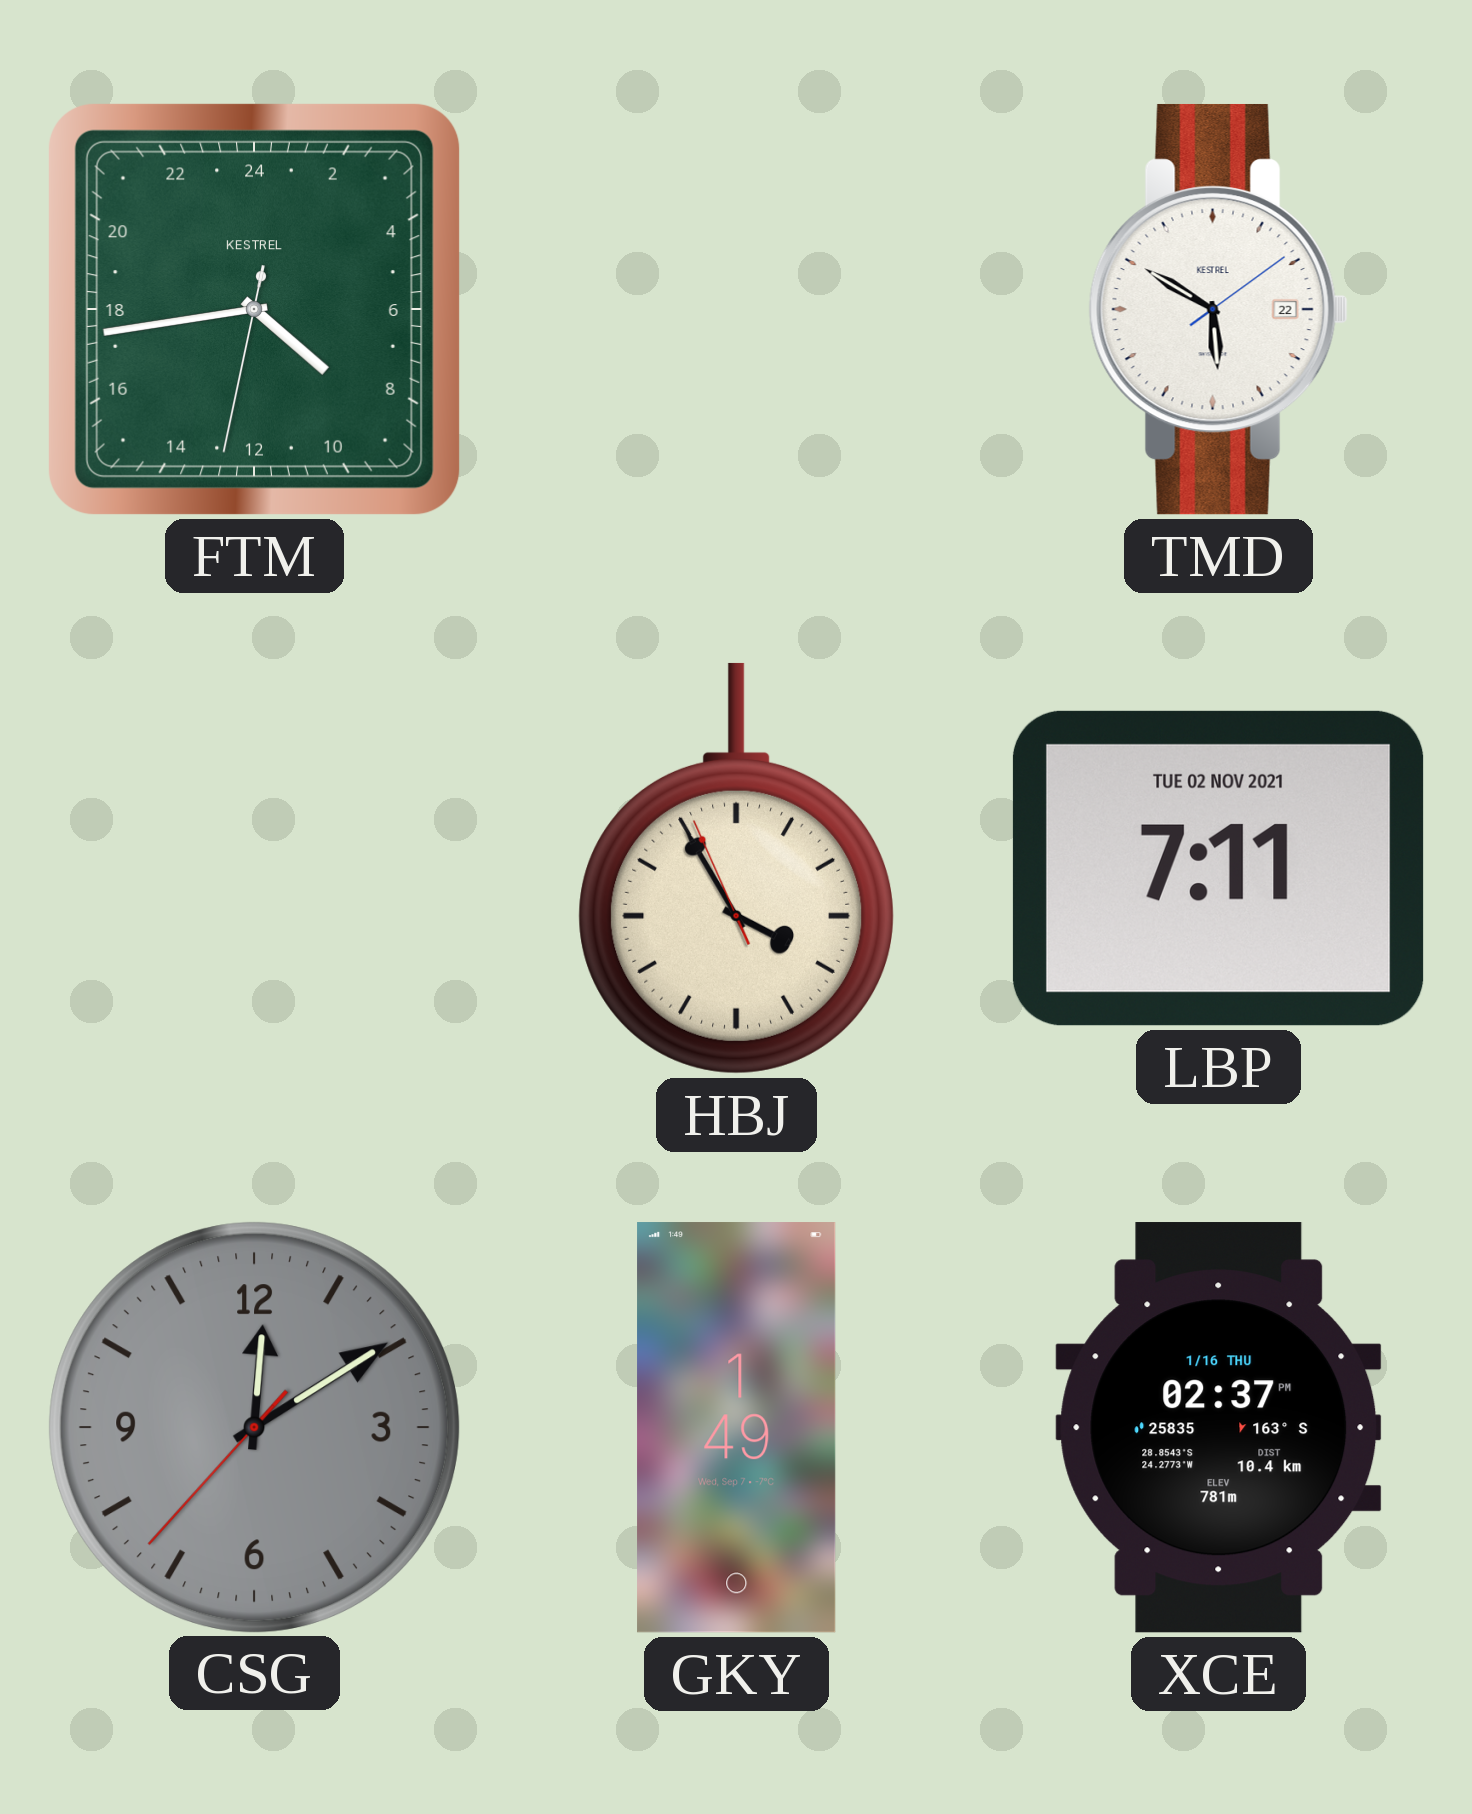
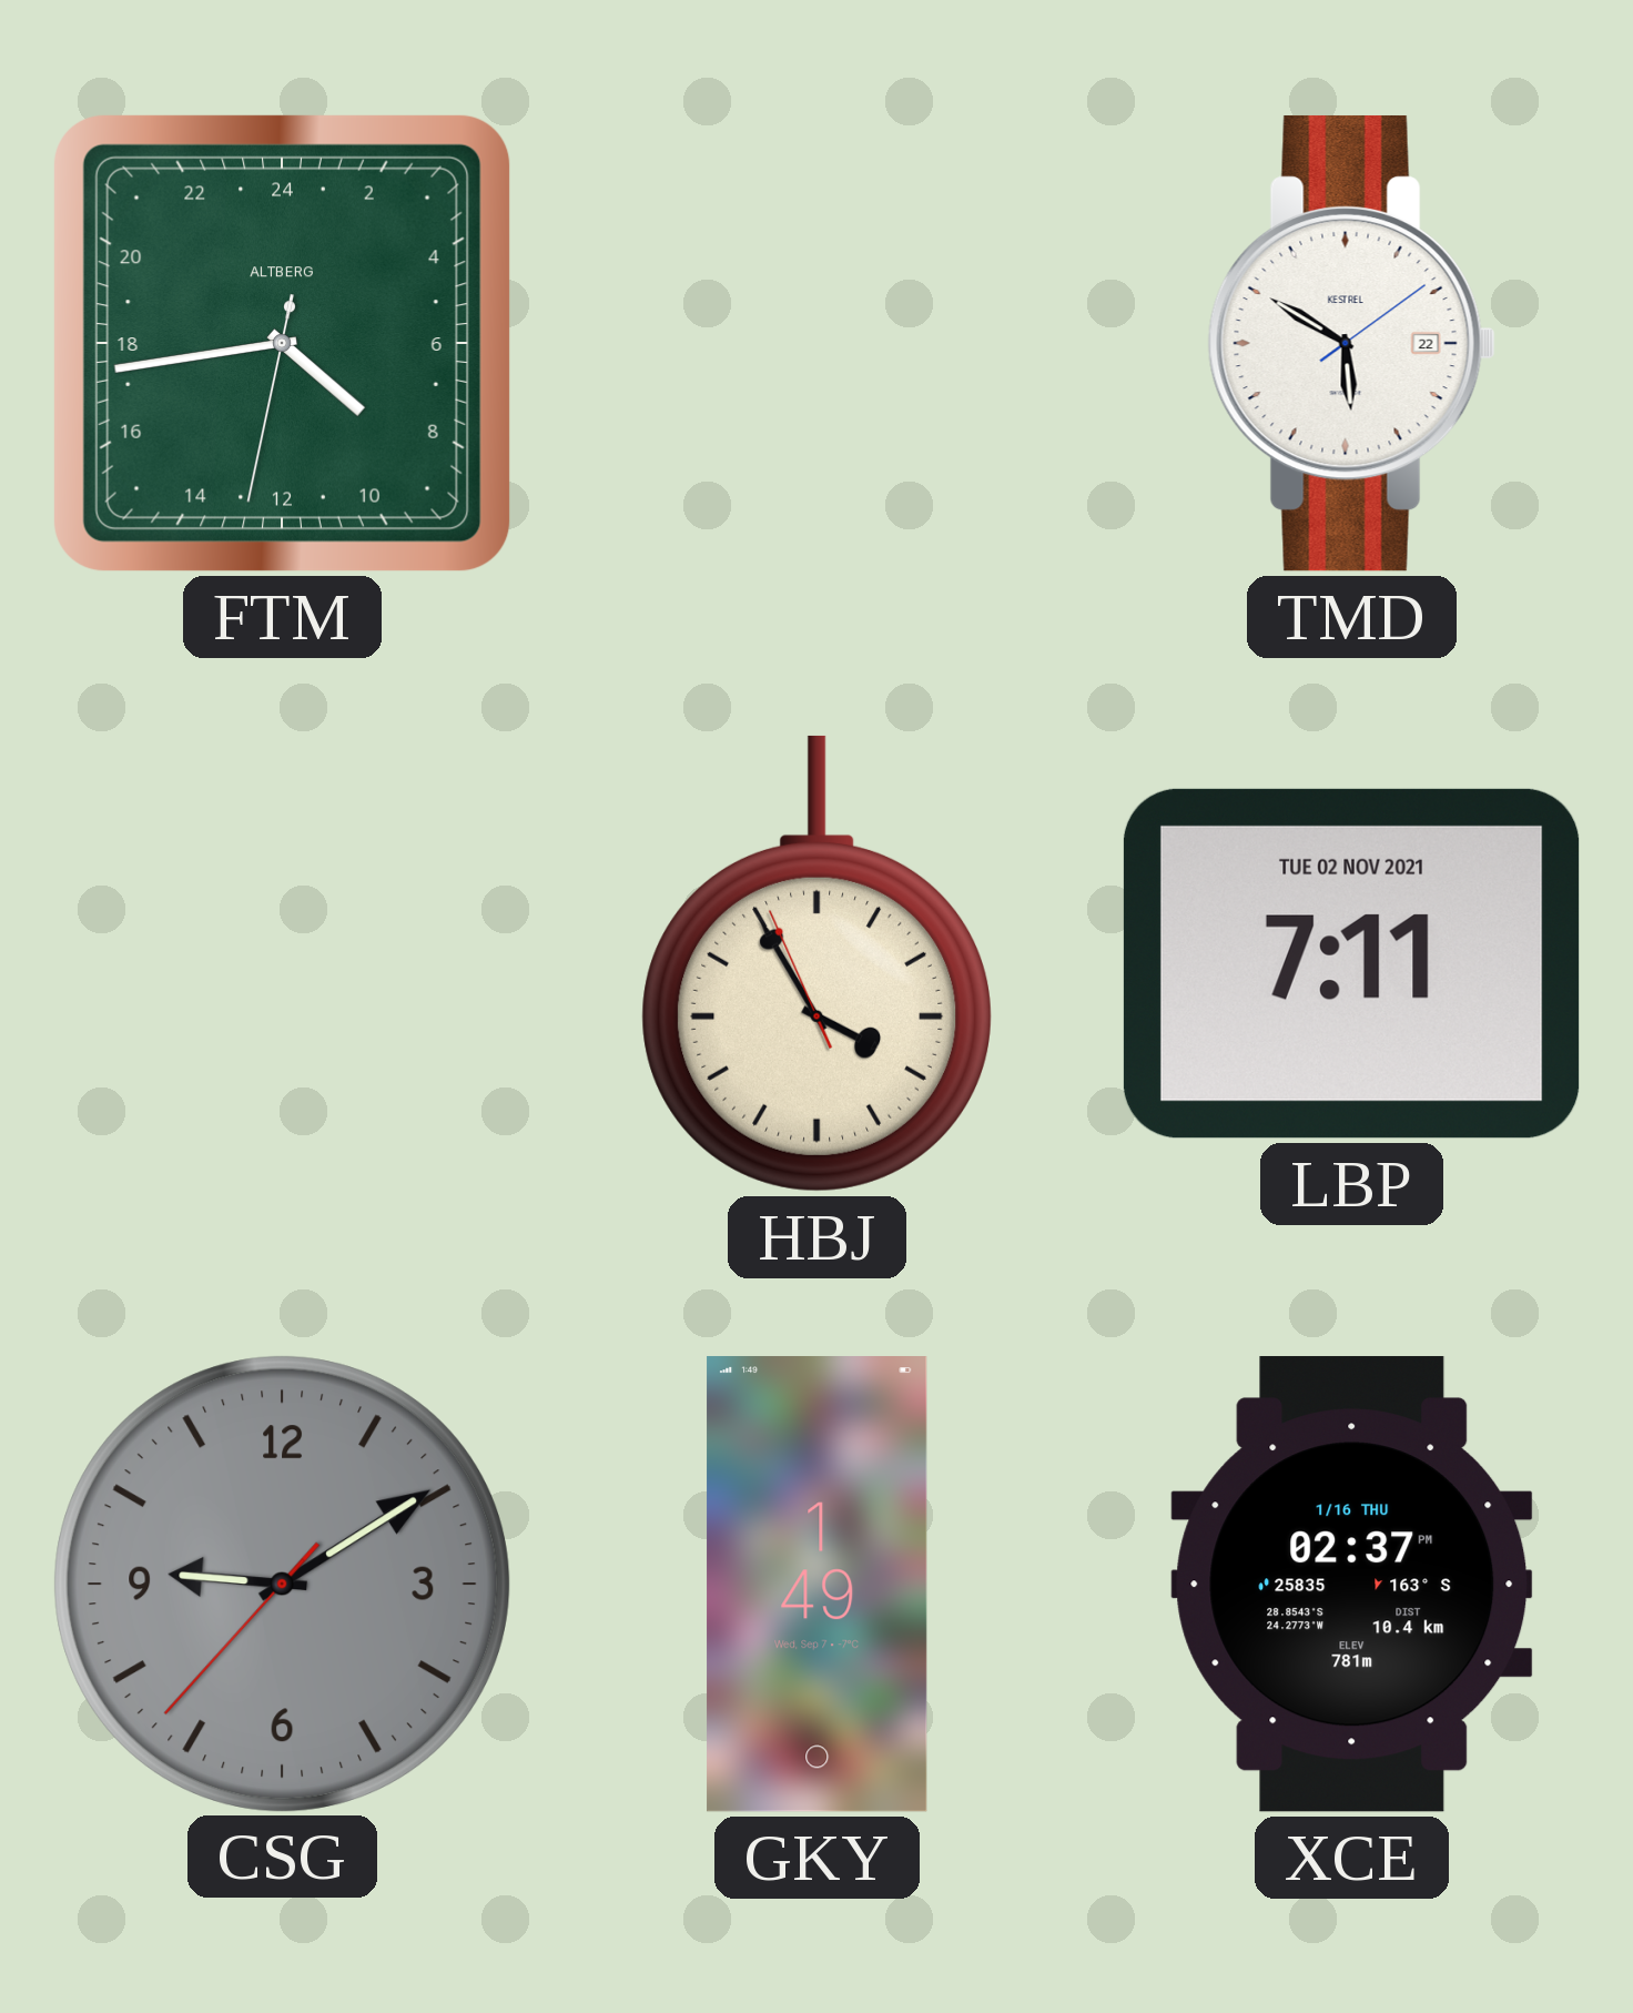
FTM brand: KESTREL -> ALTBERG (282, 343)
CSG: 12:09 -> 9:09 (282, 1584)
